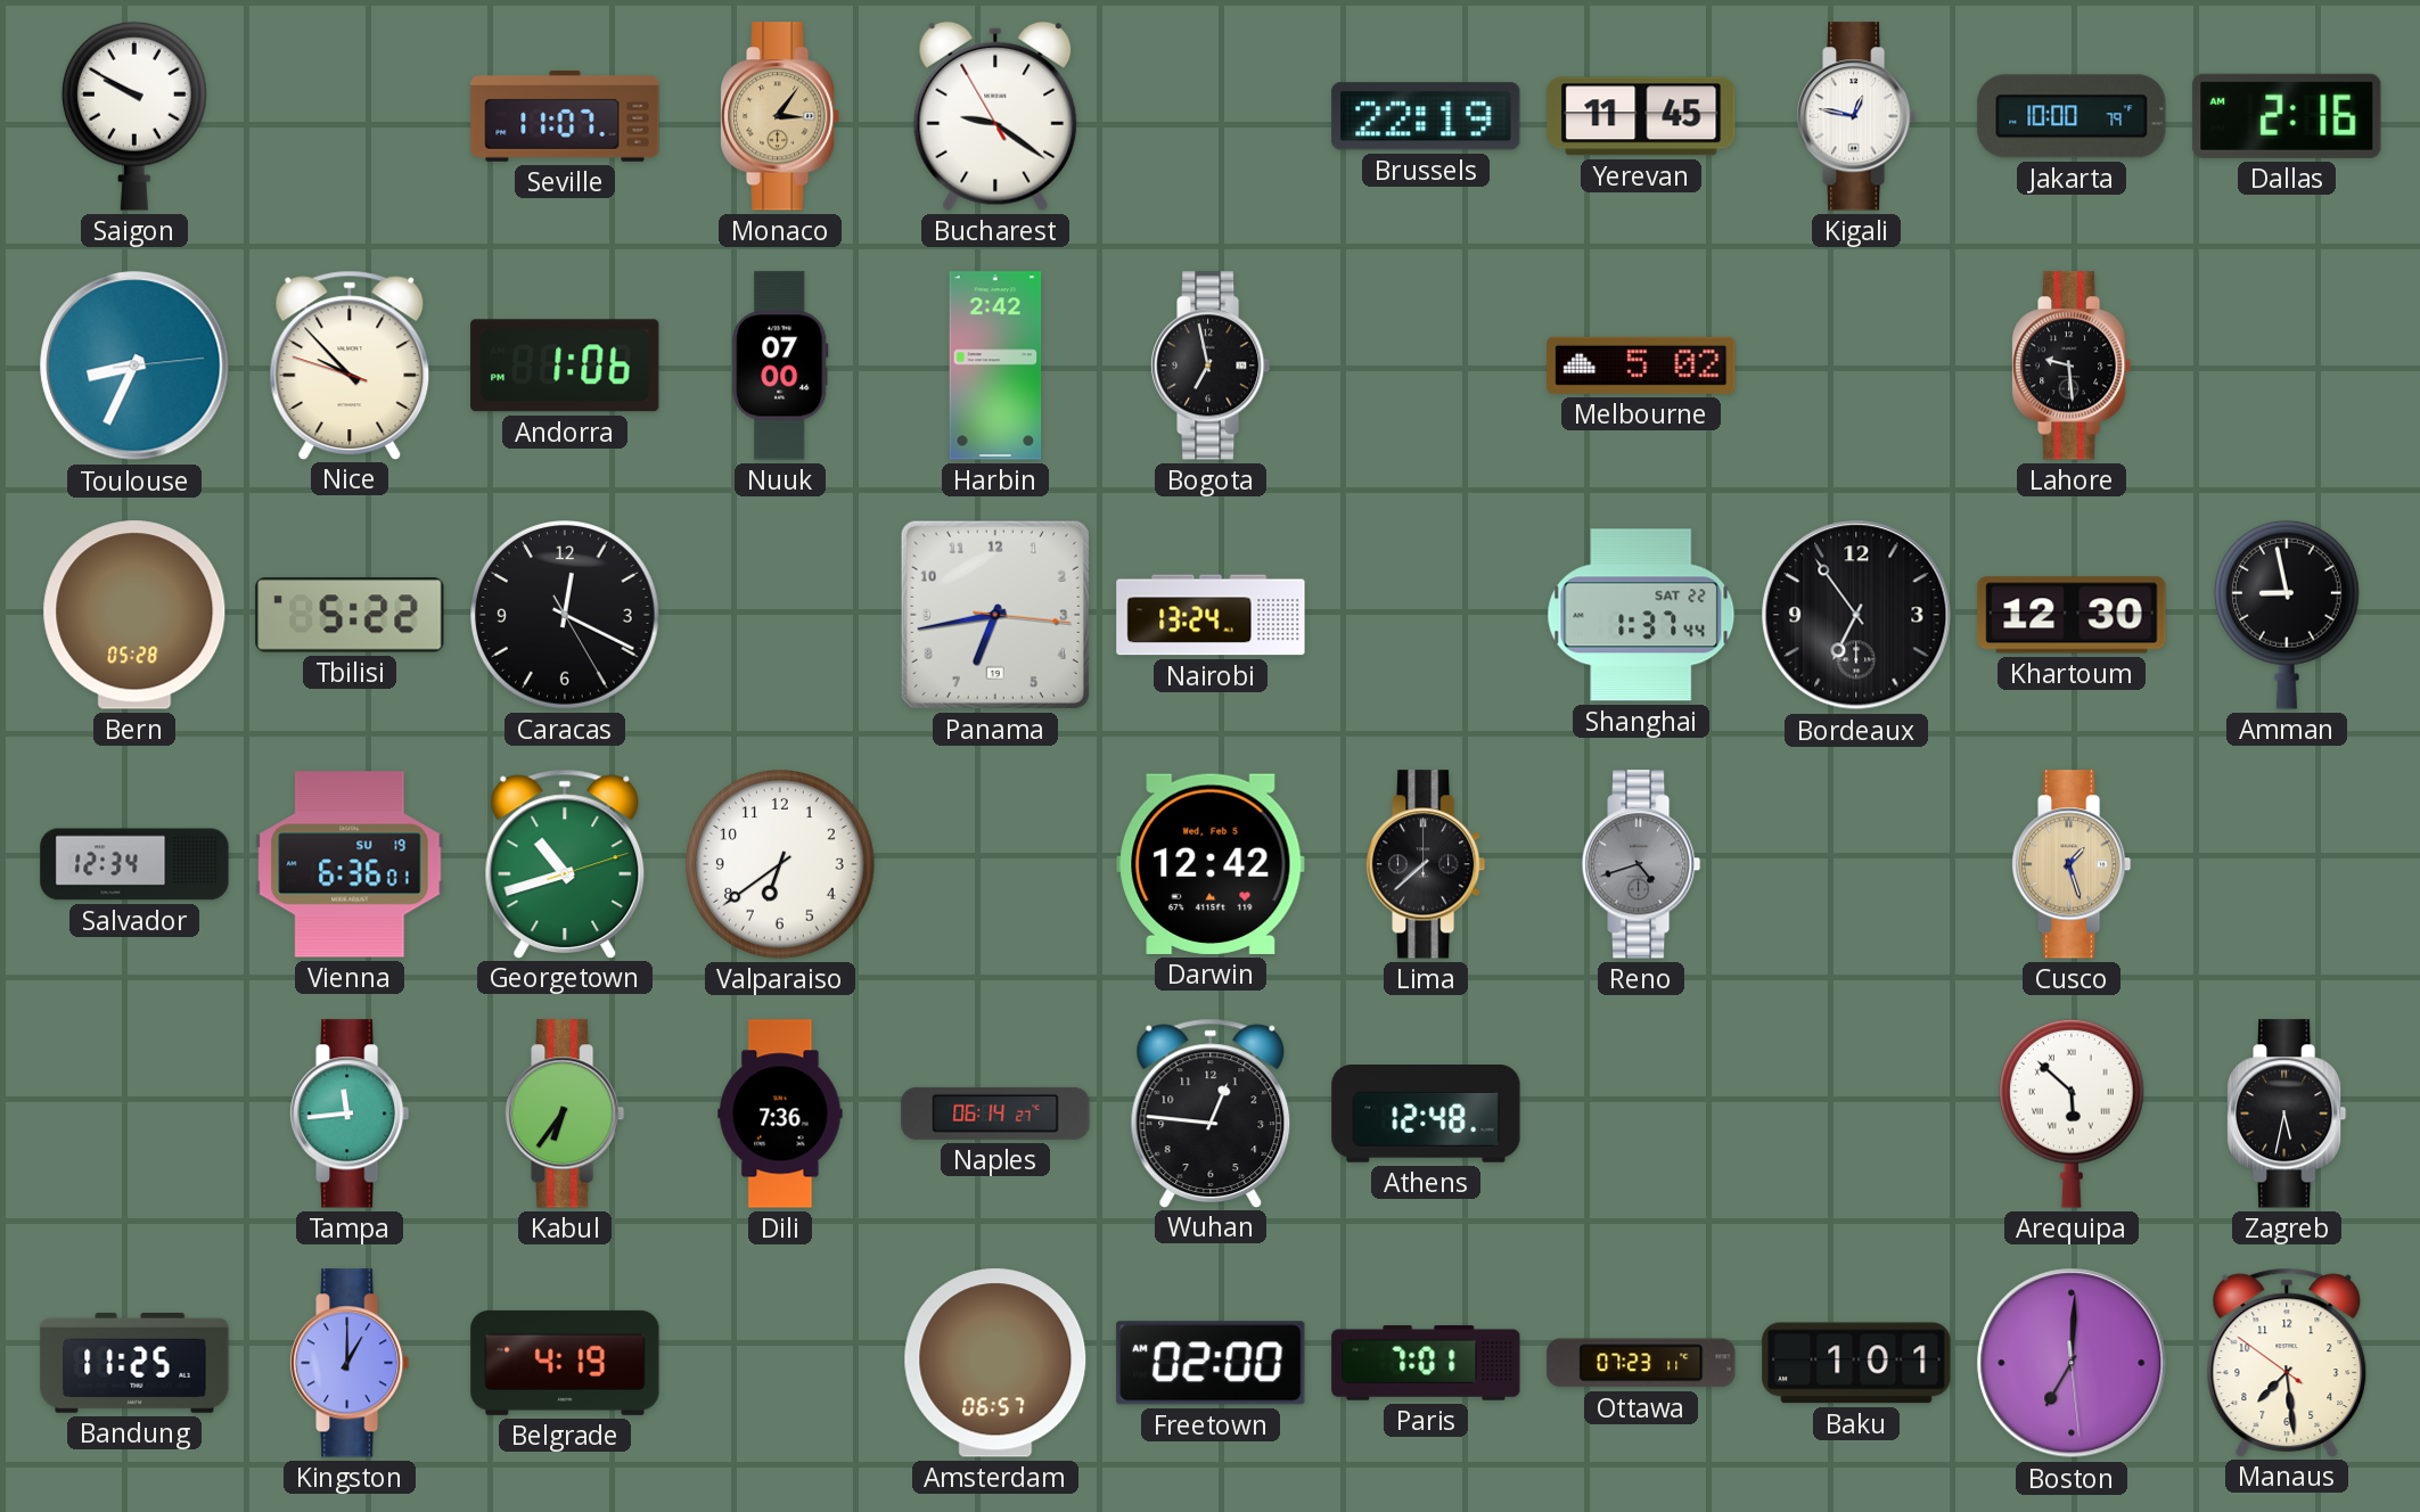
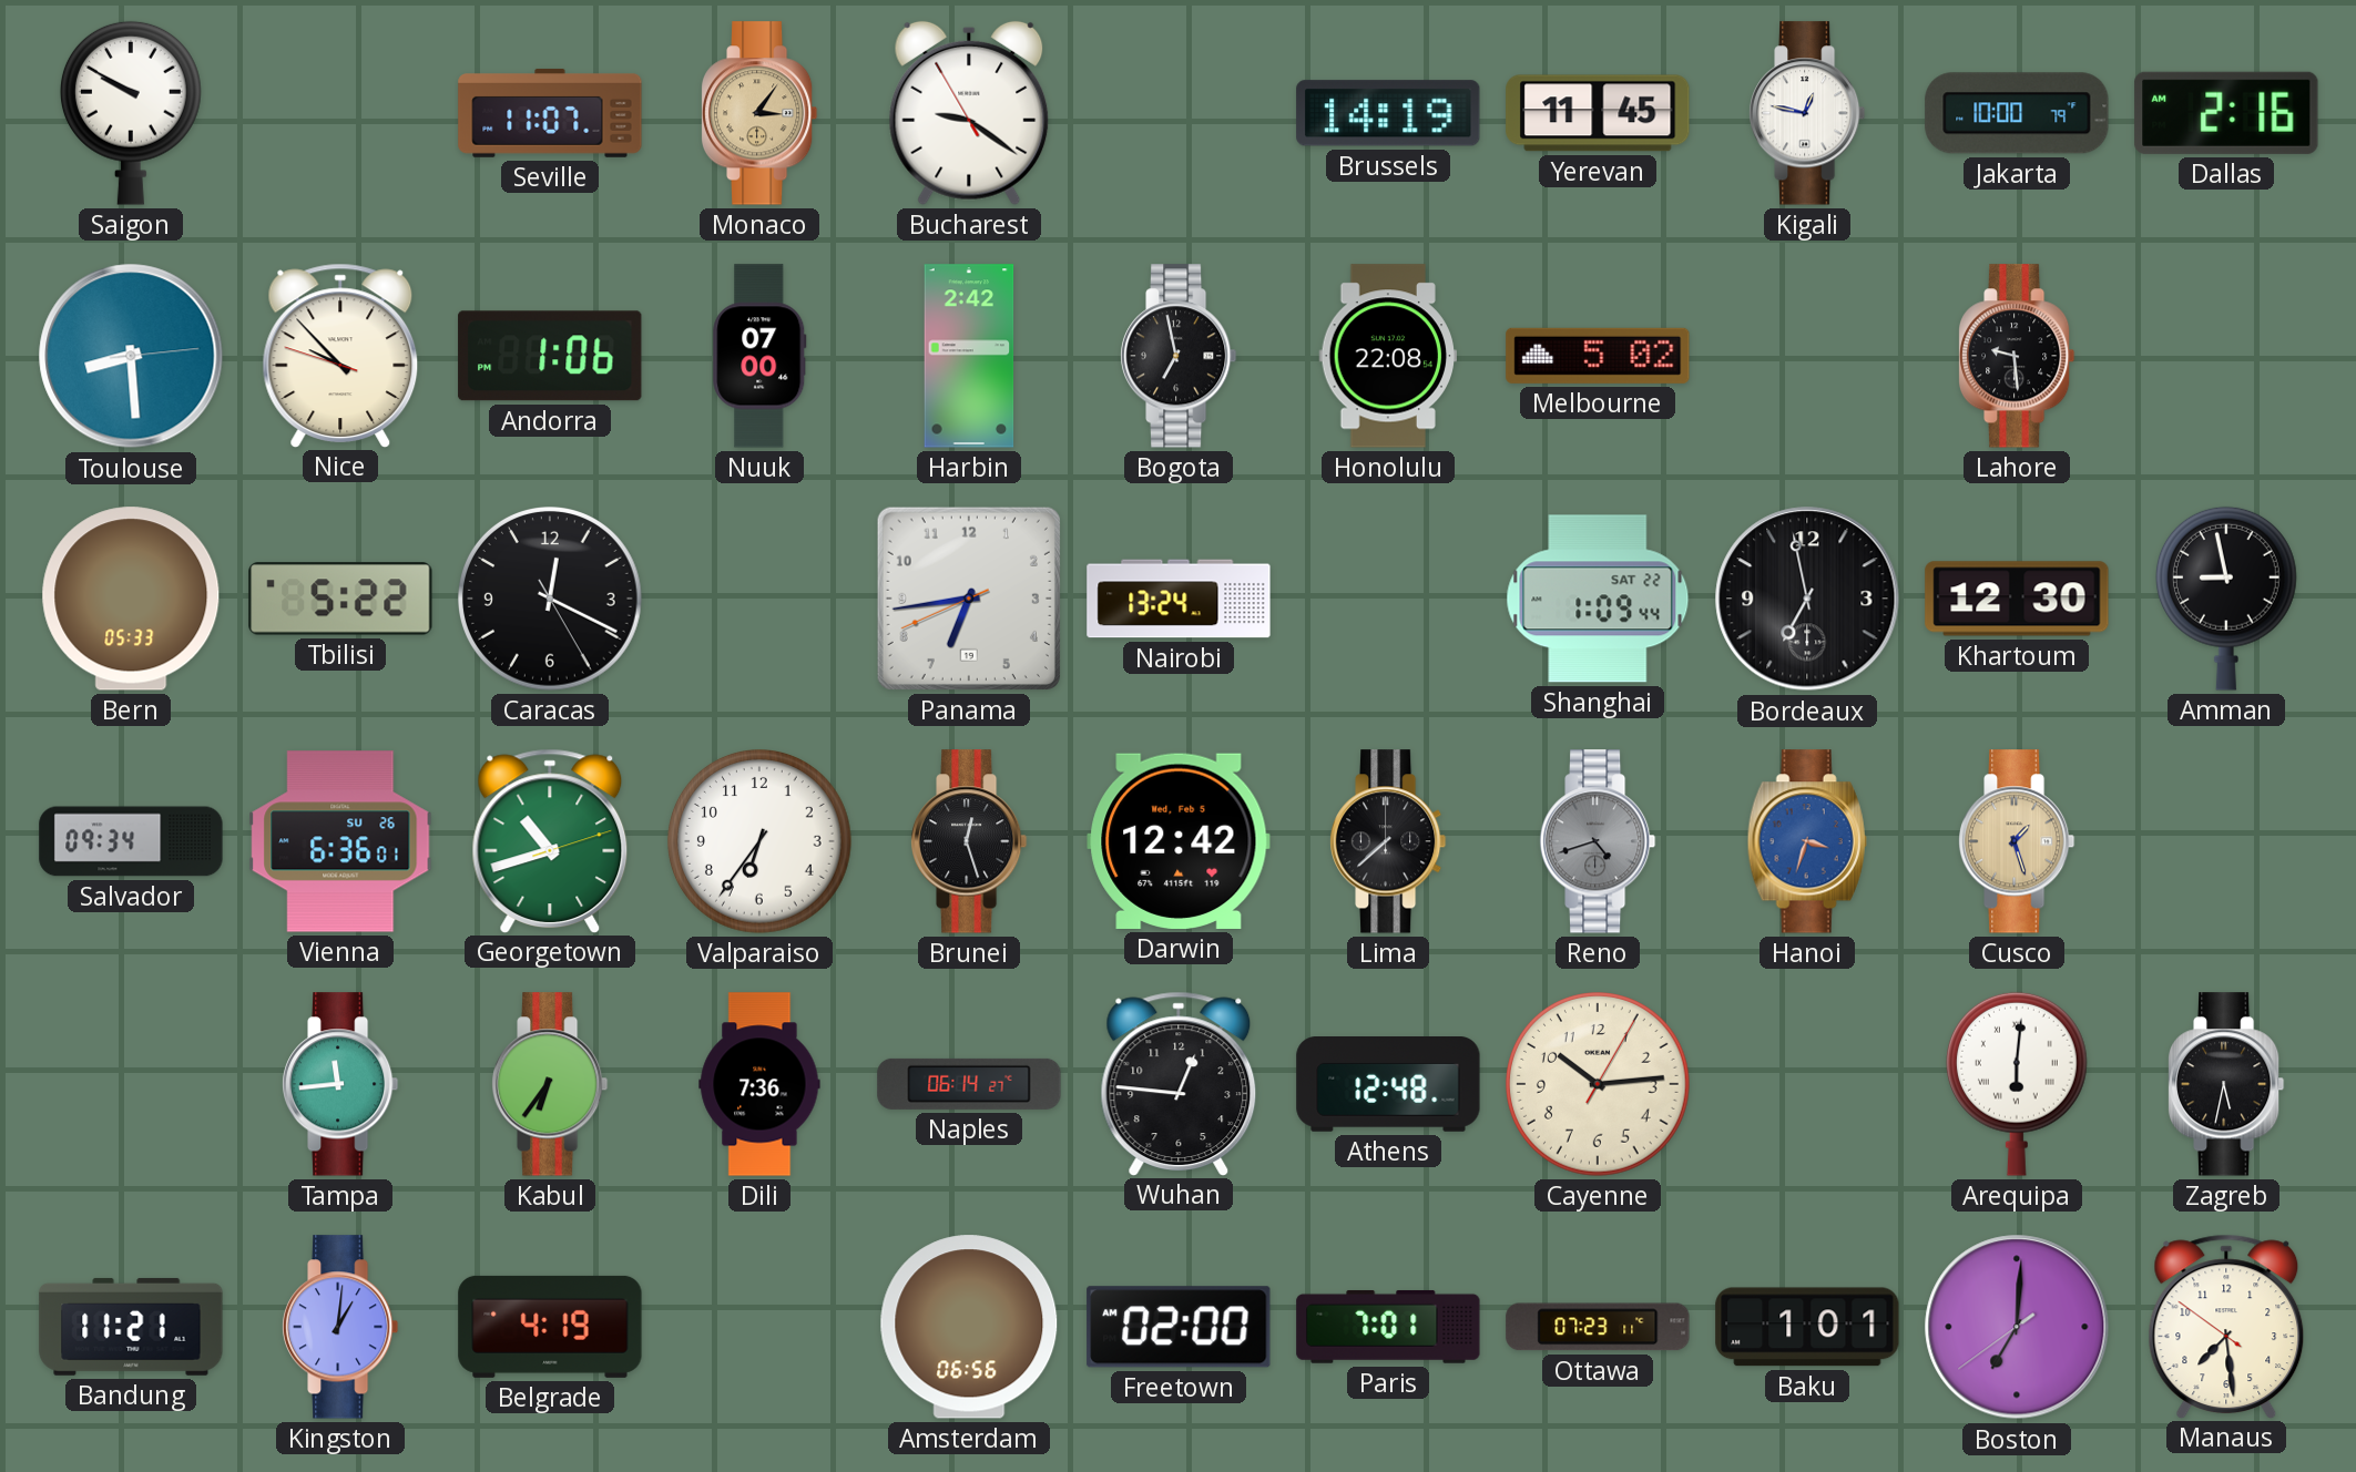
Brussels: 22:19 -> 14:19 (1388, 113)
Toulouse: 8:34 -> 8:29 (131, 356)
Honolulu: none -> 22:08 (1387, 356)
Bern: 05:28 -> 05:33 (131, 599)
Panama: 6:43:16 -> 6:43:41 (969, 599)
Shanghai: 1:37 -> 1:09 (1598, 599)
Bordeaux: 6:54 -> 6:58 (1807, 599)
Salvador: 12:34 -> 09:34 (131, 841)
Vienna date: SU 19 -> SU 26 (340, 841)
Valparaiso: 6:39 -> 6:36 (761, 842)
Brunei: none -> 12:27 (969, 841)
Hanoi: none -> 3:33 (1807, 841)
Cayenne: none -> 10:14 (1599, 1085)
Arequipa: 5:52 -> 6:01 (2017, 1084)
Bandung: 11:25 -> 11:21 (131, 1327)
Kingston: 1:00 -> 1:01 (340, 1327)
Amsterdam: 06:57 -> 06:56 (969, 1327)
Boston: 7:00:29 -> 7:00:39 (2017, 1327)
